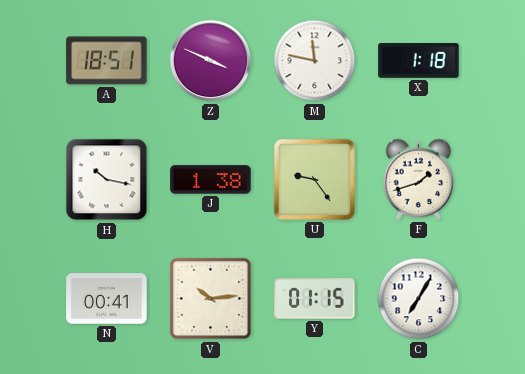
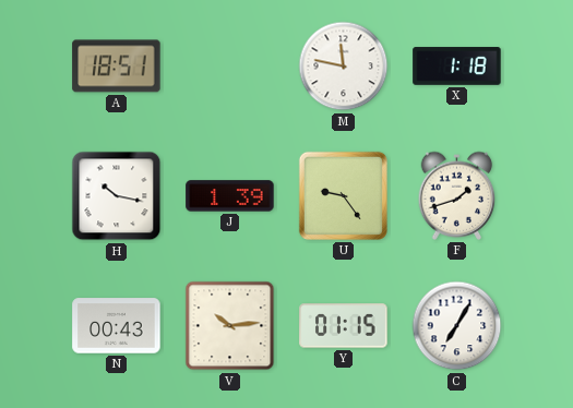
Z: 3:49 -> none (211, 61)
J: 1:38 -> 1:39 (230, 196)
N: 00:41 -> 00:43 (117, 326)
